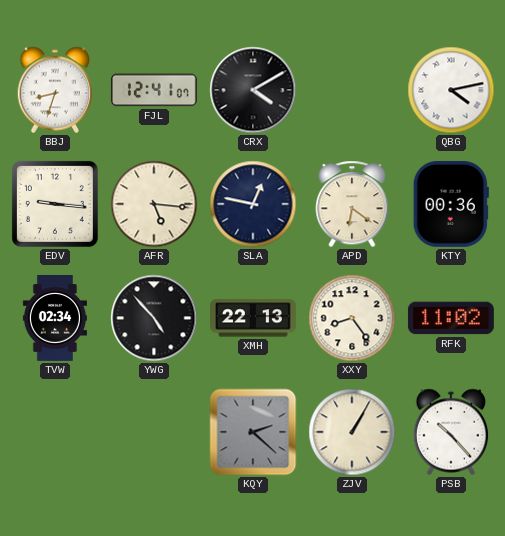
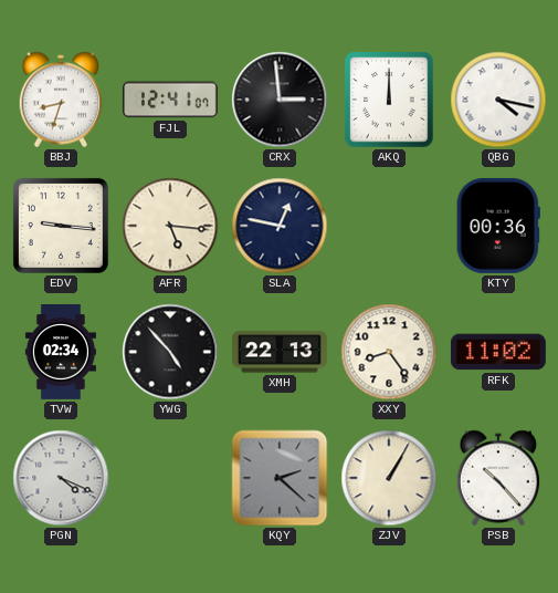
CRX: 4:10 -> 2:59 (280, 100)
AKQ: none -> 12:00 (389, 100)
QBG: 4:13 -> 4:17 (498, 100)
APD: 6:21 -> none (352, 204)
PGN: none -> 4:19 (61, 478)
